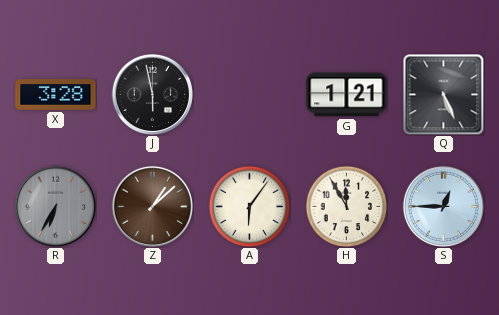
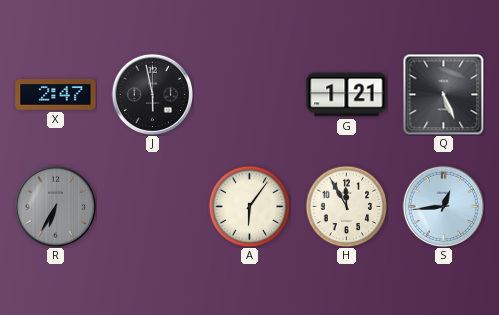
X: 3:28 -> 2:47 (56, 95)
Z: 1:08 -> none (152, 206)
S: 12:45 -> 12:44 (443, 206)
